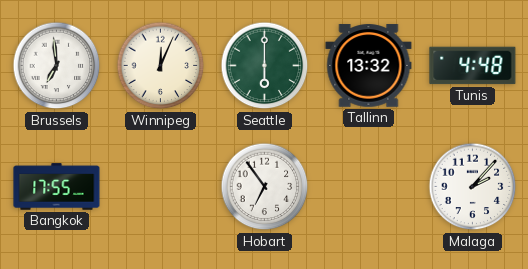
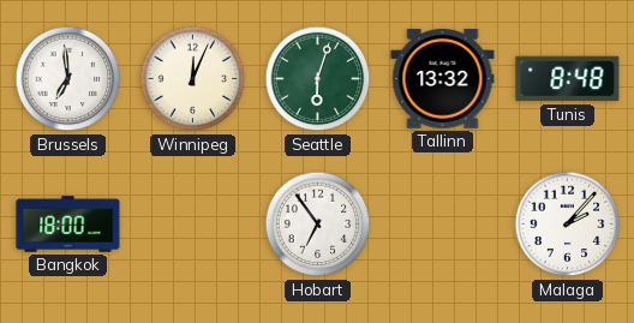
Seattle: 6:00 -> 6:03 (318, 79)
Tunis: 4:48 -> 8:48 (568, 79)
Bangkok: 17:55 -> 18:00 (68, 225)
